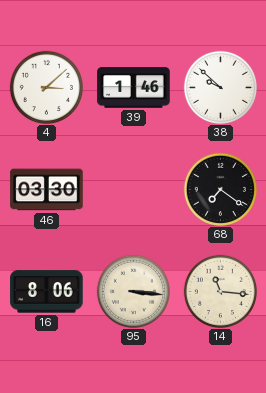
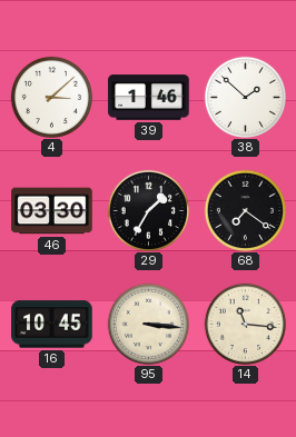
38: 9:52 -> 1:52 (245, 97)
29: none -> 1:35 (148, 210)
16: 8:06 -> 10:45 (52, 325)
